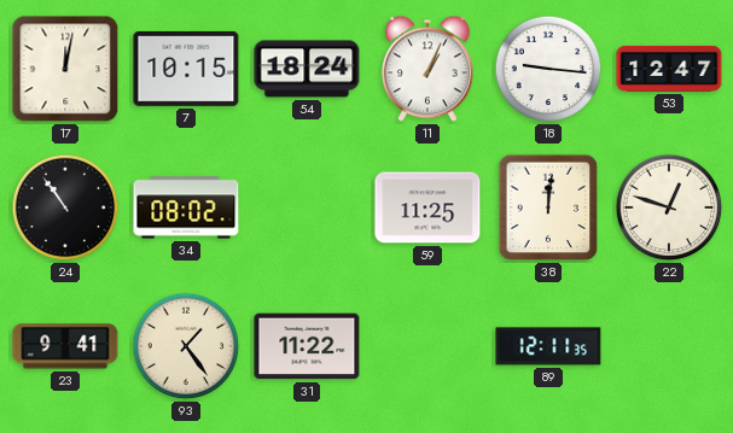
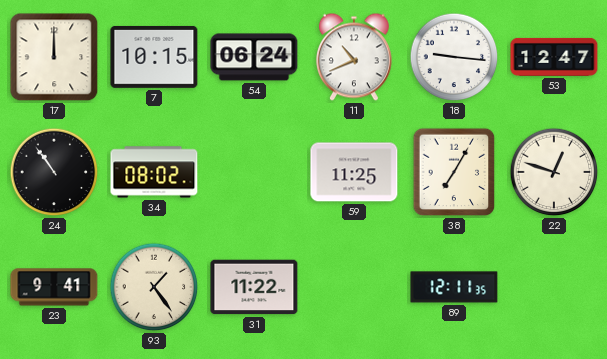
17: 12:02 -> 12:00 (54, 57)
54: 18:24 -> 06:24 (254, 57)
11: 1:04 -> 10:41 (354, 57)
38: 12:01 -> 7:05 (454, 172)
